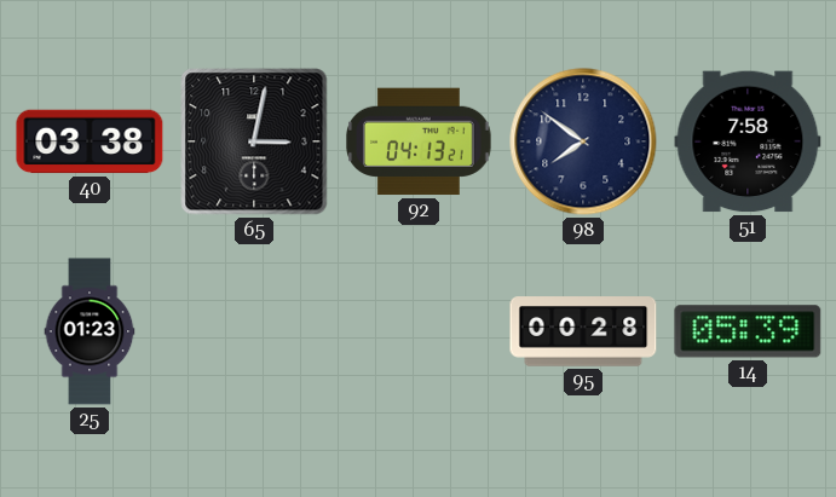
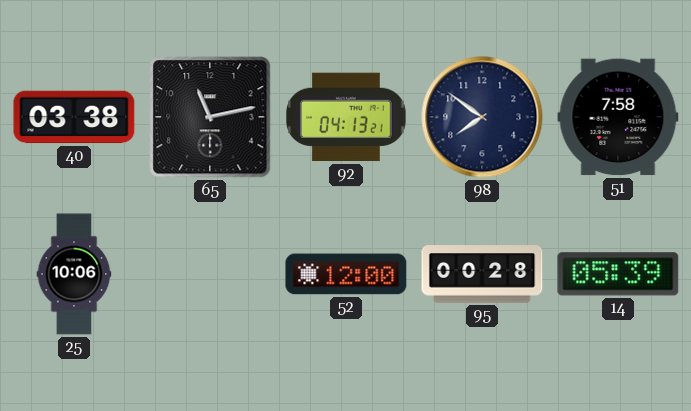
65: 3:02 -> 11:13 (210, 117)
25: 01:23 -> 10:06 (74, 274)
52: none -> 12:00 (346, 274)
